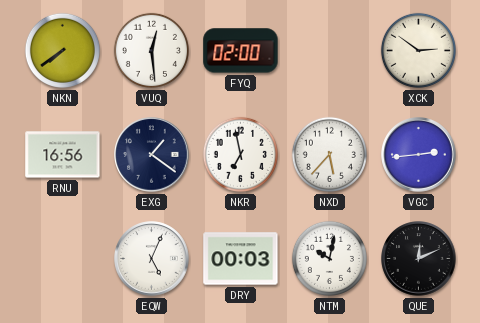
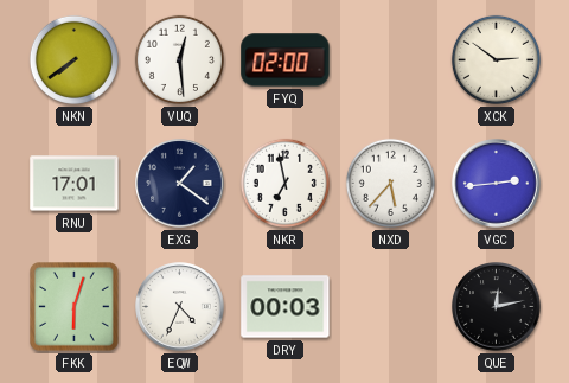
RNU: 16:56 -> 17:01 (75, 184)
FKK: none -> 6:03 (75, 307)
EQW: 5:04 -> 4:34 (180, 307)
NTM: 10:02 -> none (329, 258)
QUE: 12:11 -> 12:13 (497, 307)
